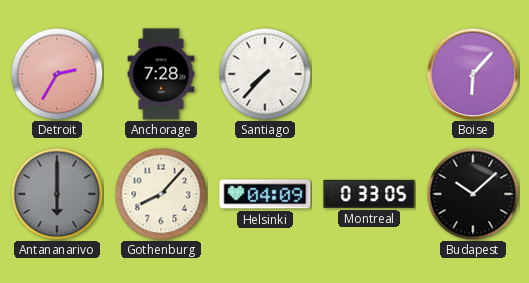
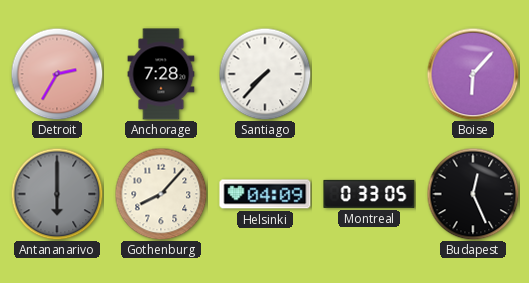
Budapest: 10:08 -> 12:26 (473, 194)
